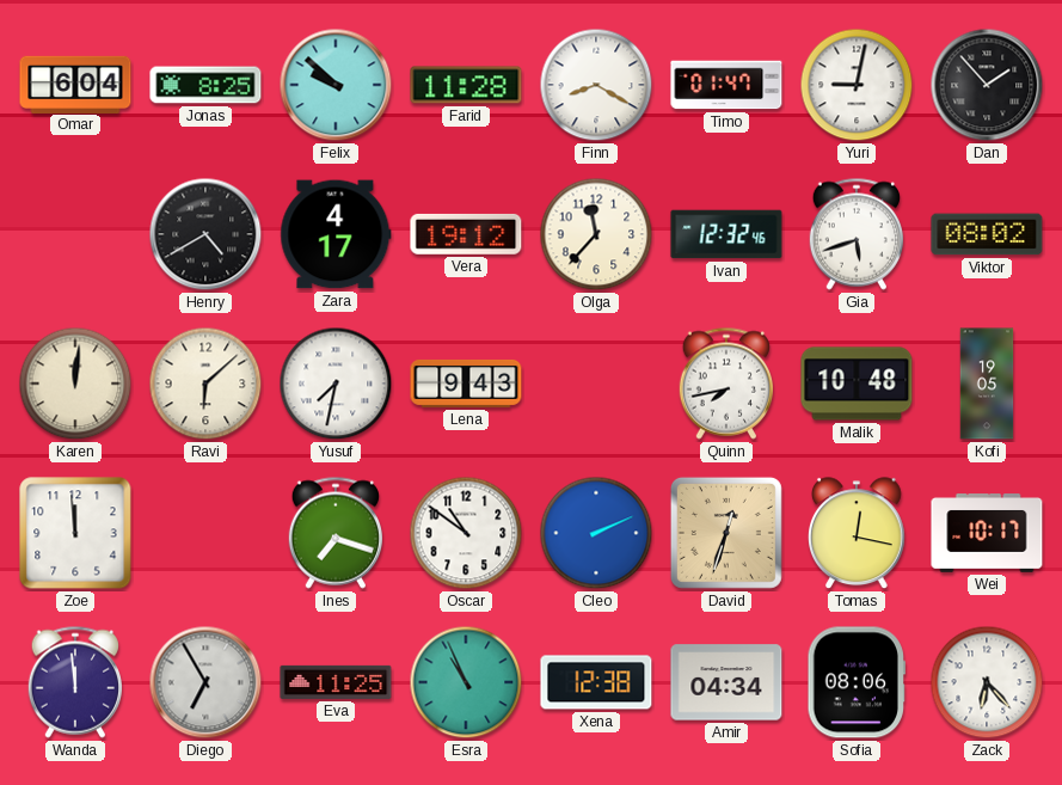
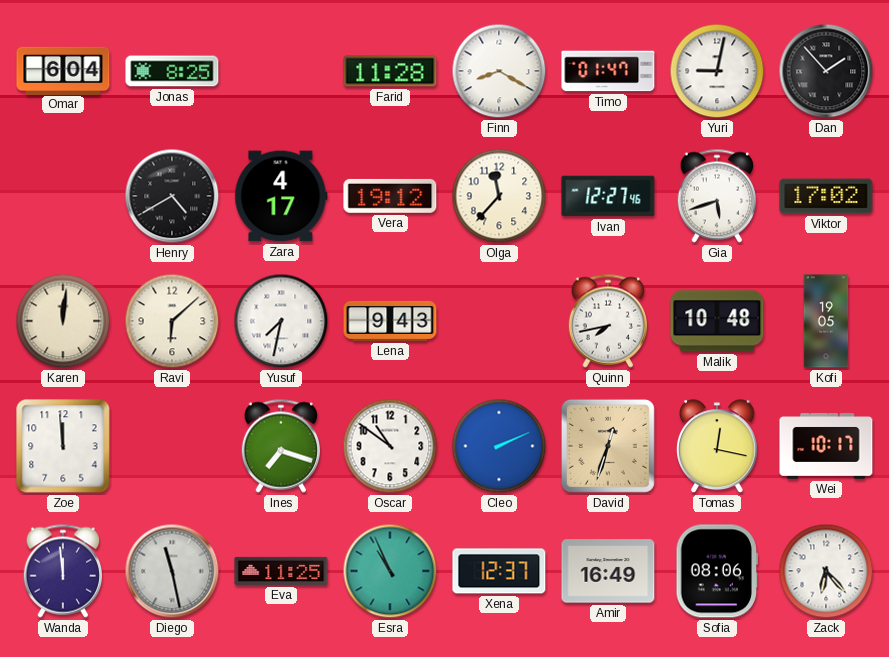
Felix: 9:52 -> none (336, 85)
Ivan: 12:32 -> 12:27 (608, 196)
Viktor: 08:02 -> 17:02 (826, 196)
Diego: 6:55 -> 11:28 (172, 571)
Xena: 12:38 -> 12:37 (499, 571)
Amir: 04:34 -> 16:49 (608, 571)
